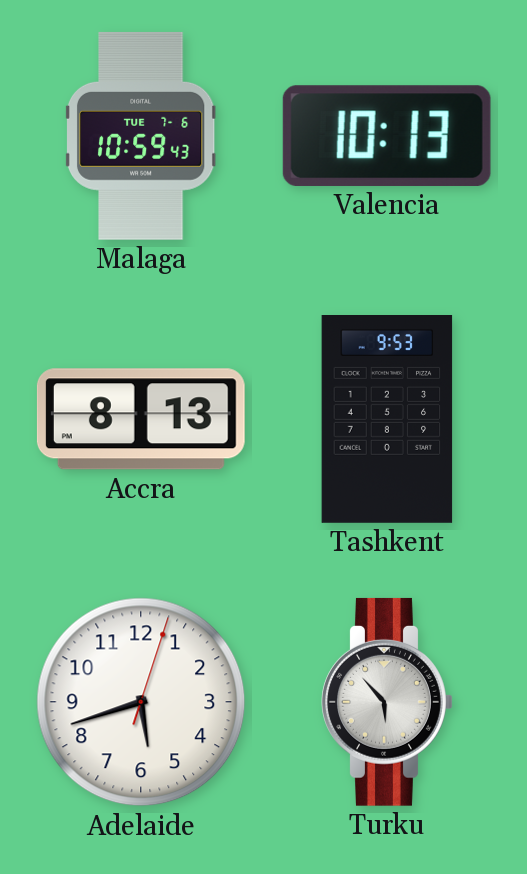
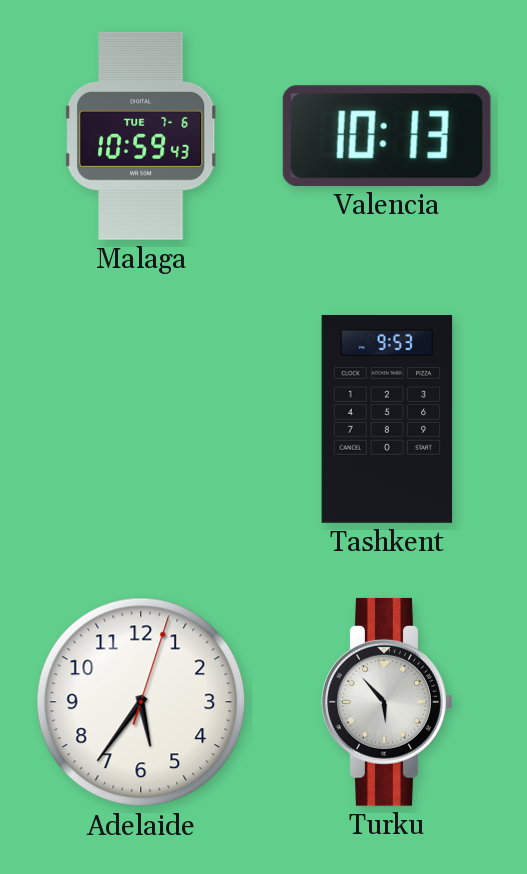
Accra: 8:13 -> none (141, 419)
Adelaide: 5:42 -> 5:36 (141, 702)
